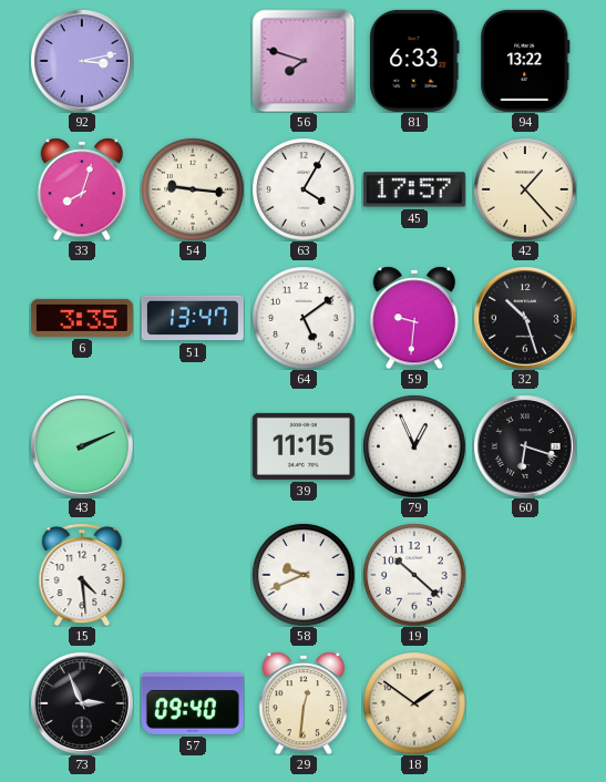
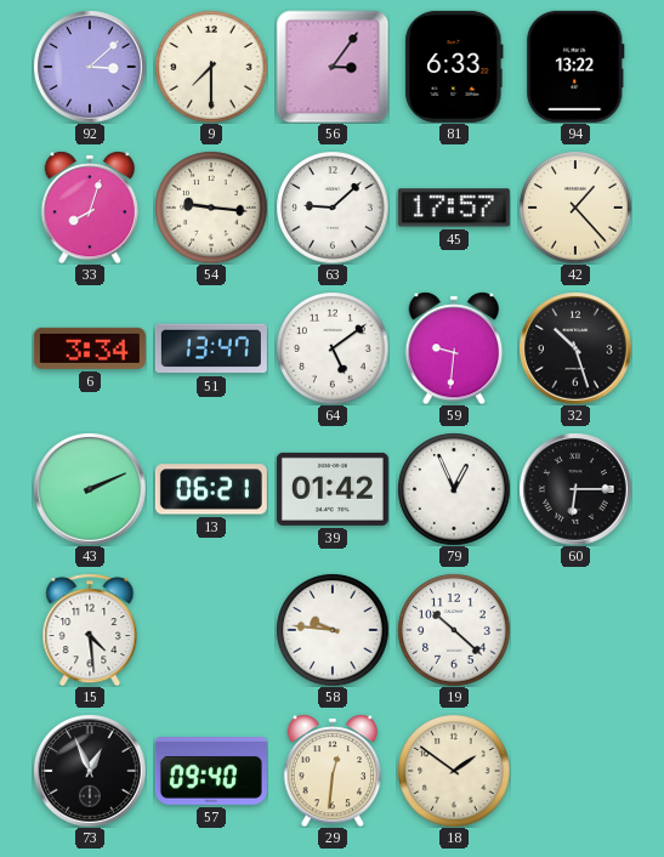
92: 3:13 -> 3:08 (90, 67)
9: none -> 7:30 (211, 67)
56: 7:48 -> 3:06 (333, 67)
63: 4:05 -> 9:08 (333, 208)
6: 3:35 -> 3:34 (90, 348)
13: none -> 06:21 (211, 489)
39: 11:15 -> 01:42 (333, 489)
60: 6:18 -> 6:15 (575, 489)
58: 9:41 -> 9:46 (333, 630)
73: 2:56 -> 12:56 (90, 771)
